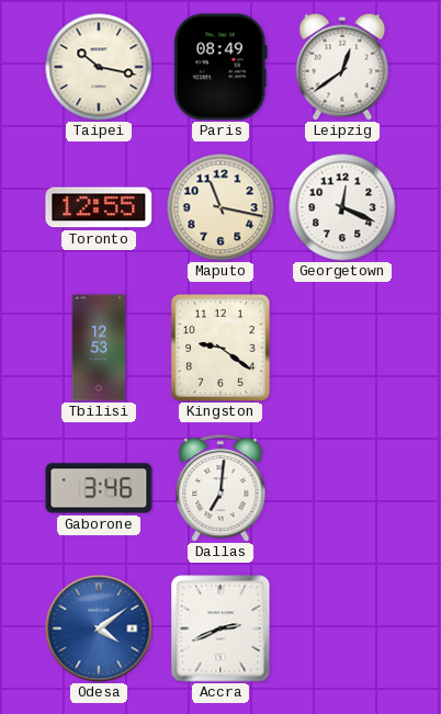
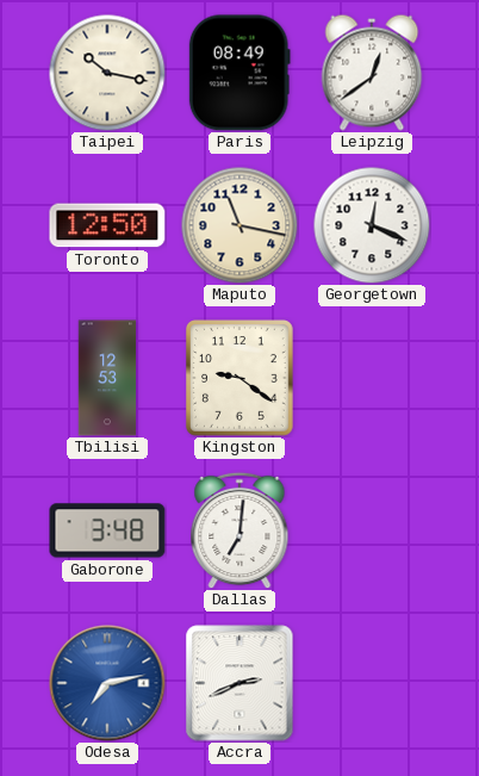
Toronto: 12:55 -> 12:50 (107, 225)
Gaborone: 3:46 -> 3:48 (107, 530)
Odesa: 4:09 -> 7:13 (107, 683)
